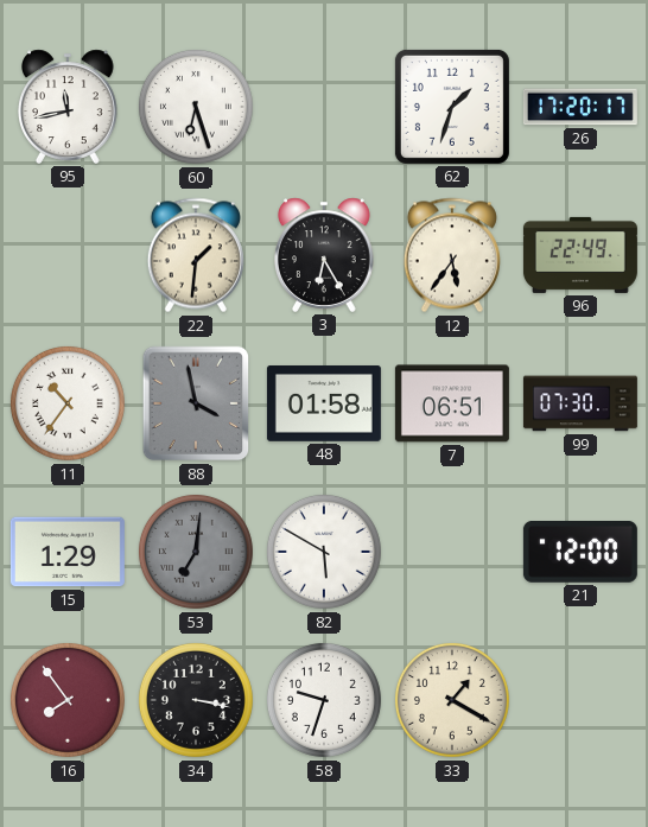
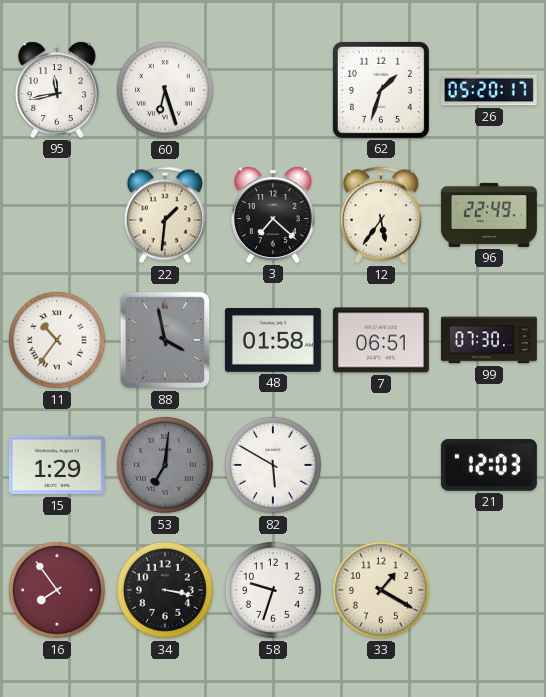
26: 17:20 -> 05:20 (489, 90)
3: 6:25 -> 7:22 (274, 215)
21: 12:00 -> 12:03 (489, 466)
